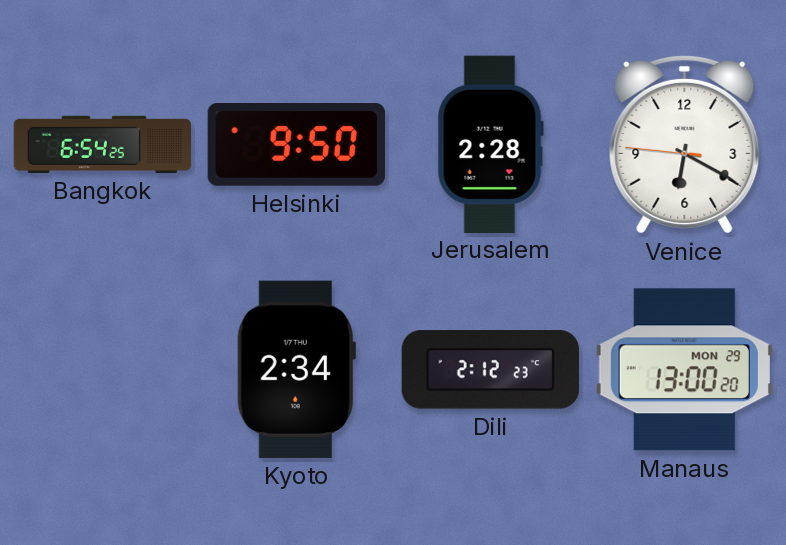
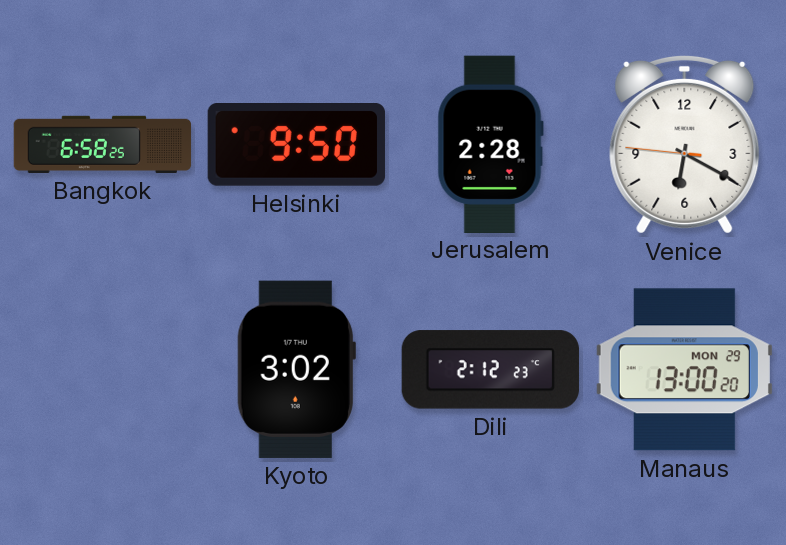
Bangkok: 6:54 -> 6:58 (103, 144)
Kyoto: 2:34 -> 3:02 (296, 369)
